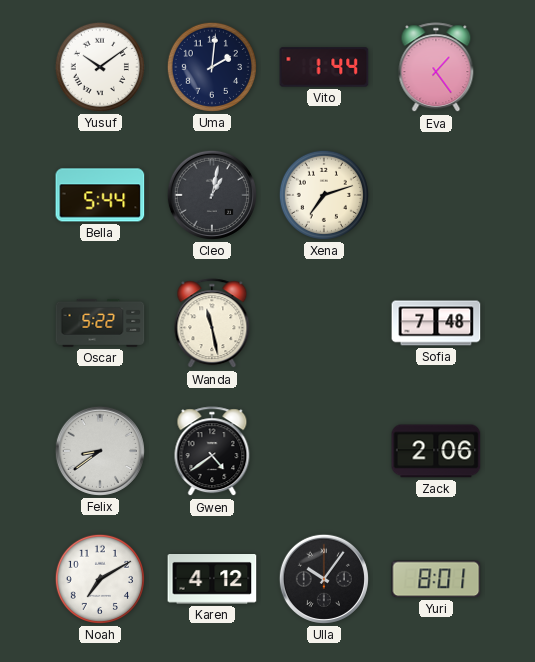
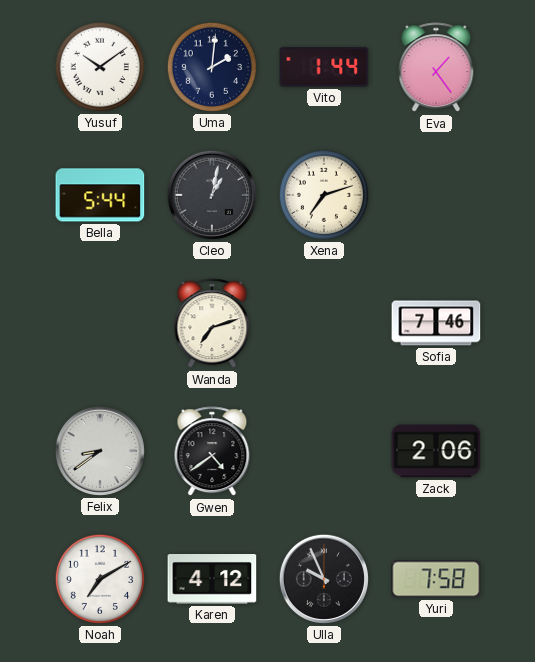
Oscar: 5:22 -> none (100, 323)
Wanda: 11:28 -> 7:12 (212, 324)
Sofia: 7:48 -> 7:46 (436, 323)
Ulla: 10:06 -> 9:56 (324, 579)
Yuri: 8:01 -> 7:58 (436, 579)
